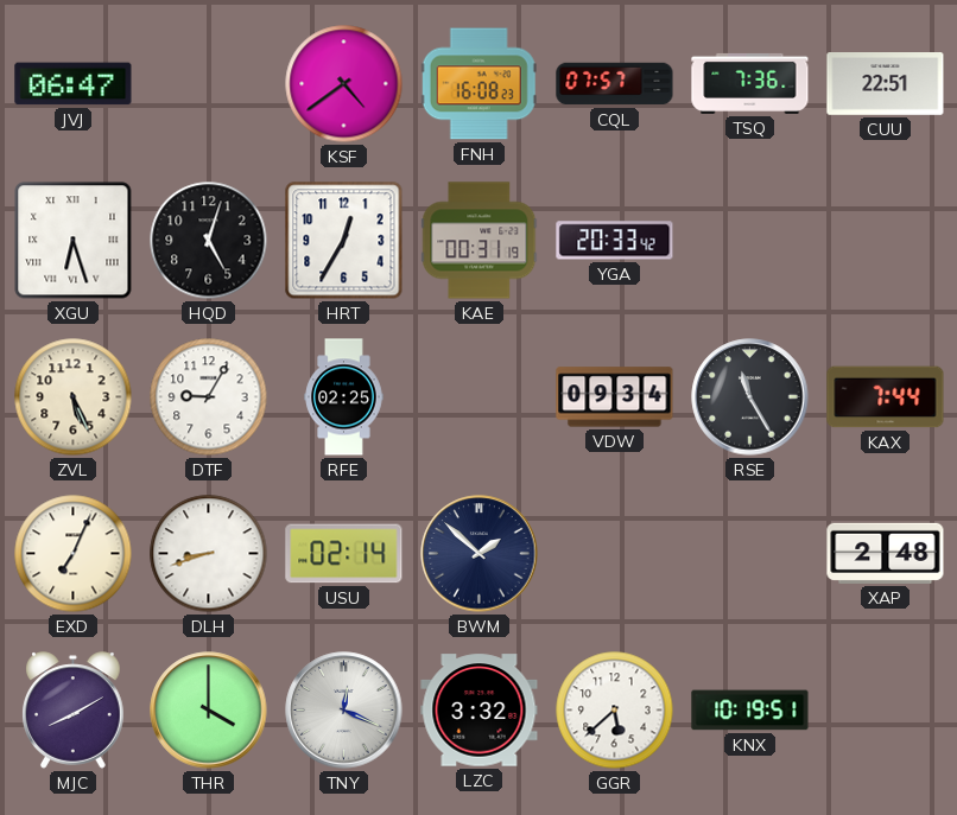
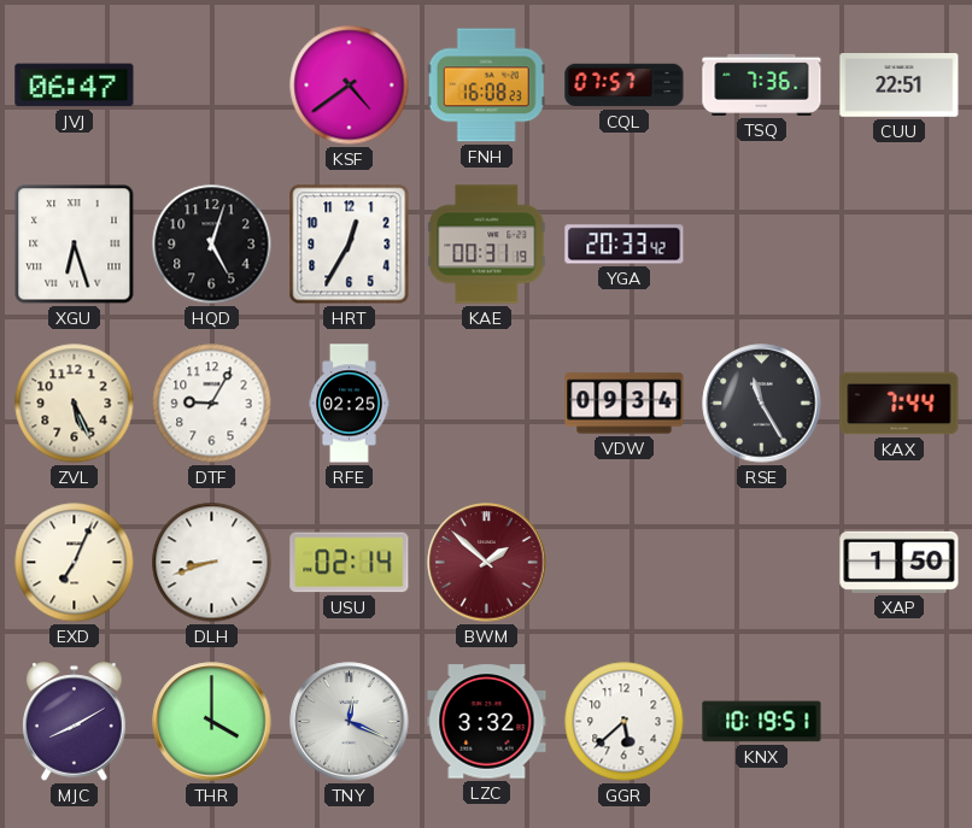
BWM dial: navy -> burgundy (487, 563)
XAP: 2:48 -> 1:50 (900, 562)
